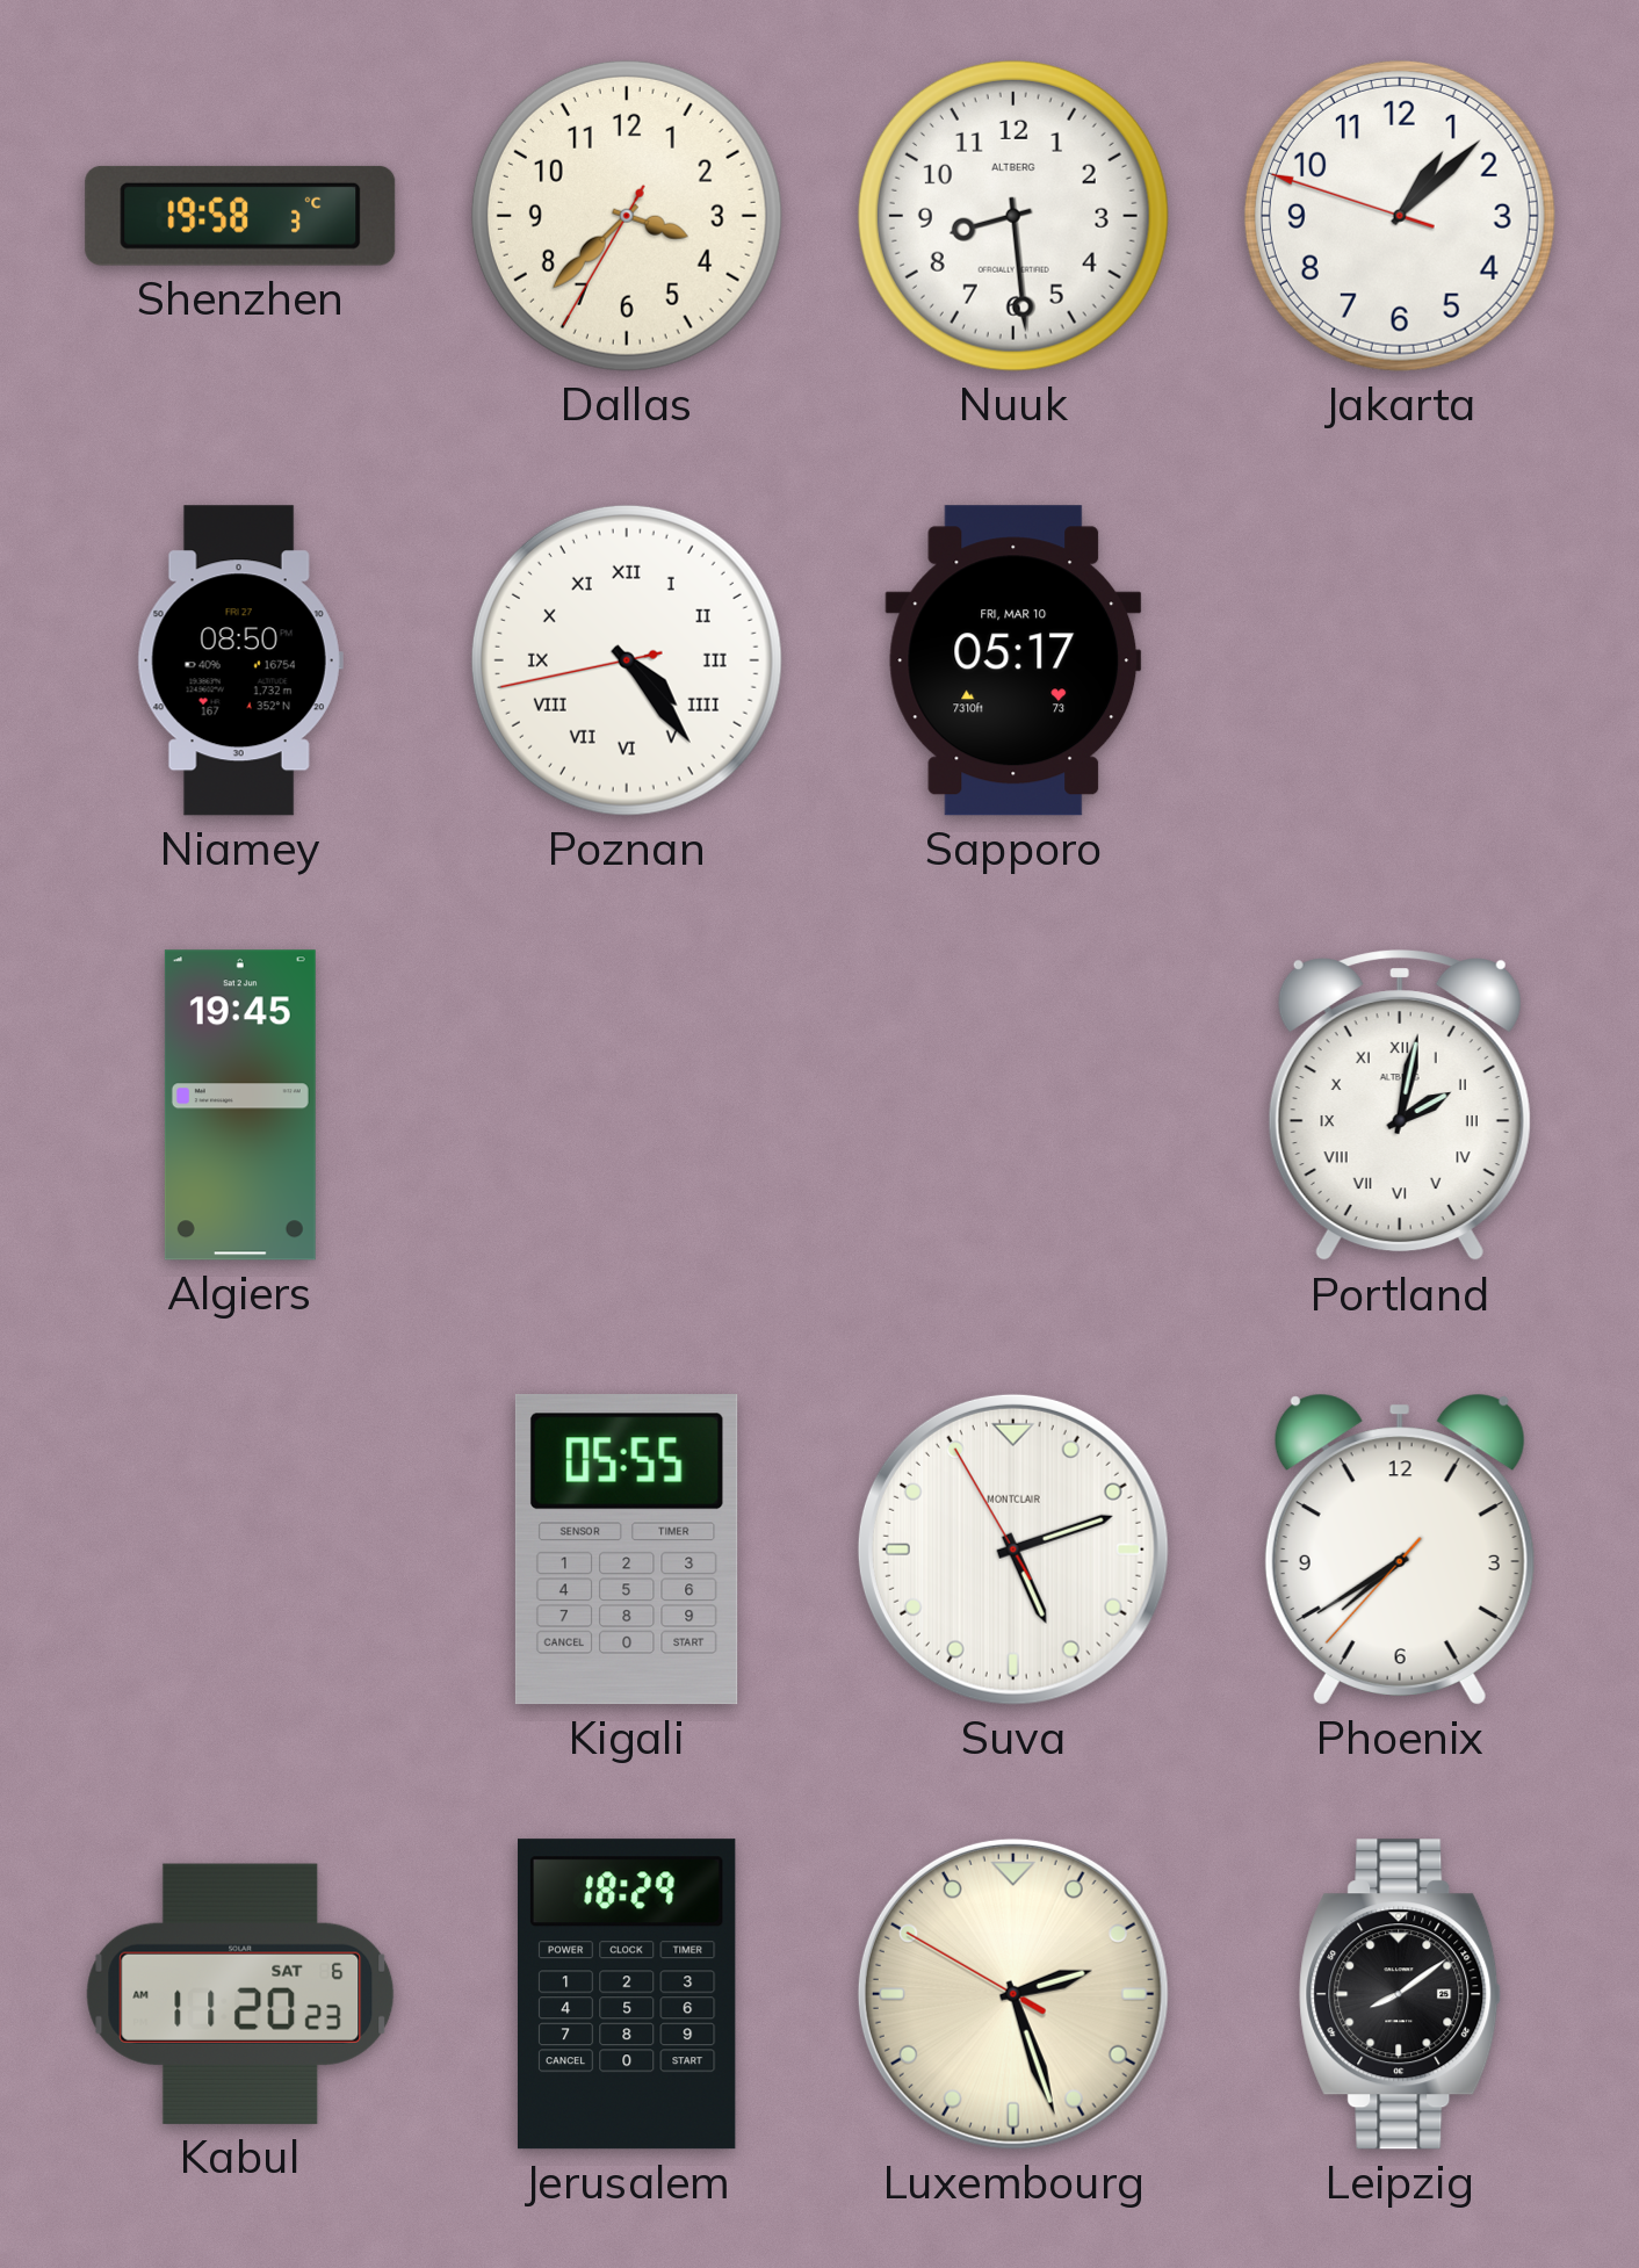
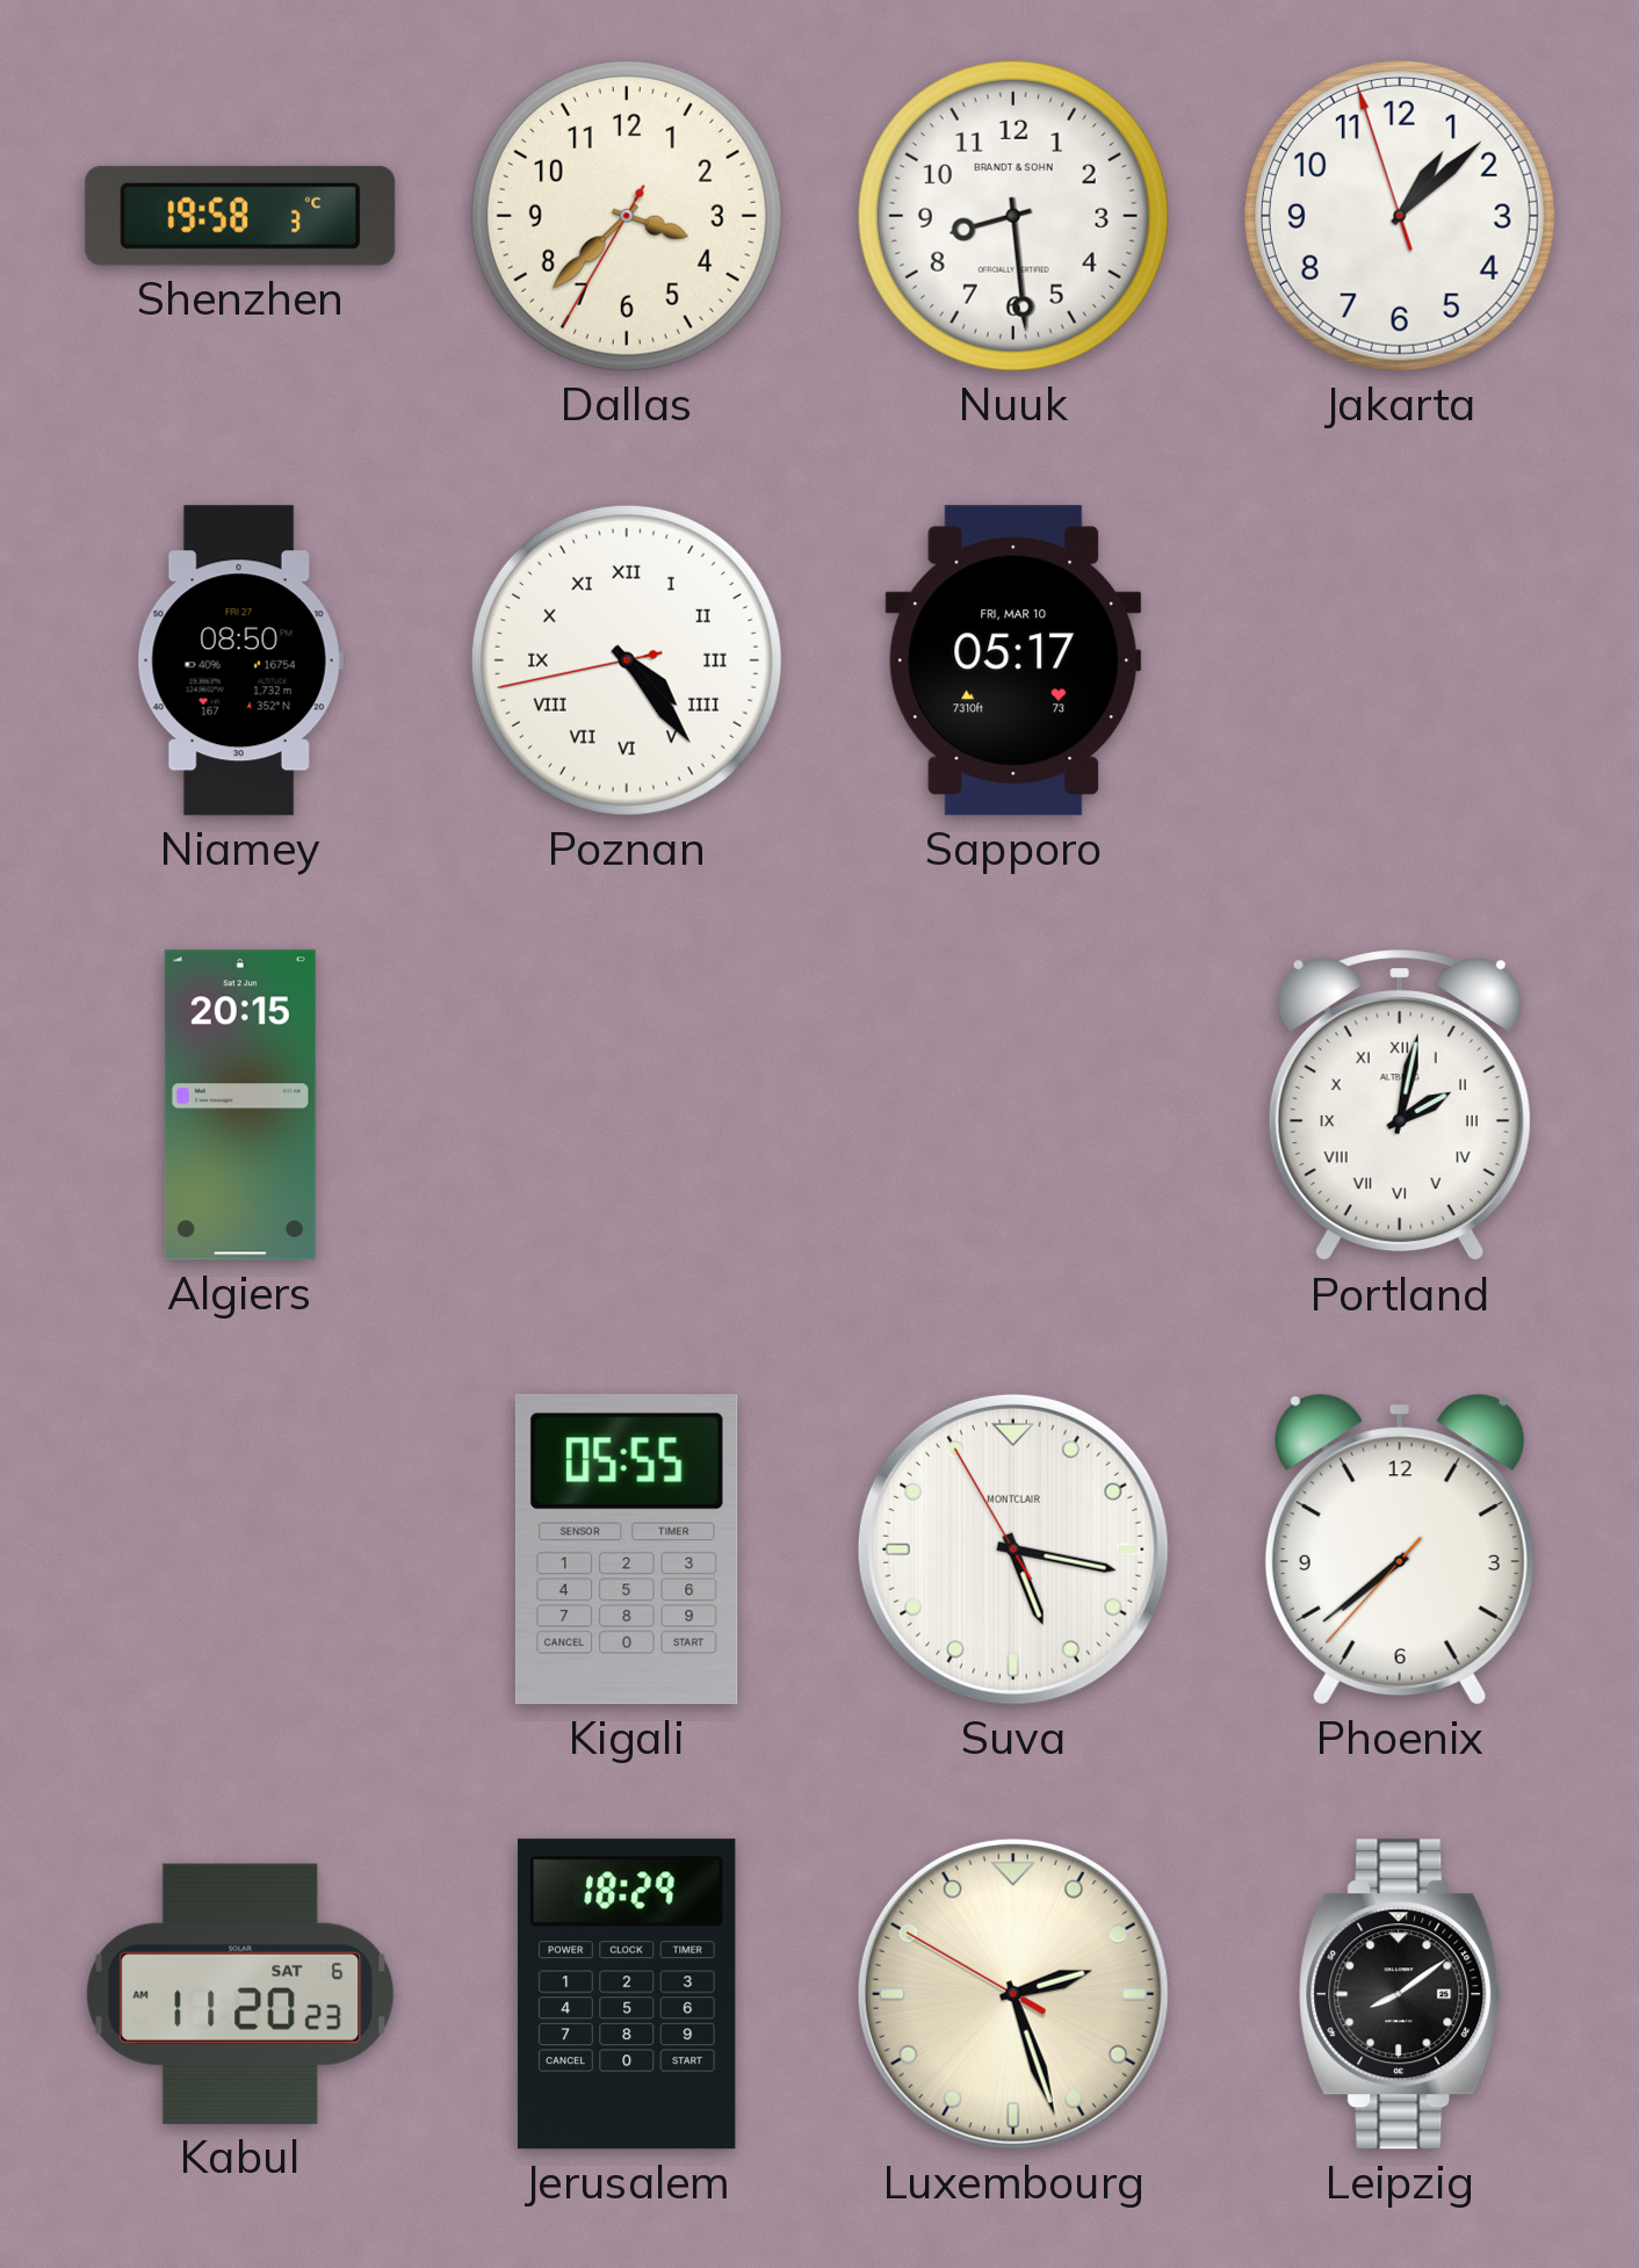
Nuuk brand: ALTBERG -> BRANDT & SOHN (1013, 216)
Jakarta: 1:07:48 -> 1:07:57 (1400, 216)
Algiers: 19:45 -> 20:15 (240, 1105)
Suva: 5:11 -> 5:16 (1013, 1550)
Phoenix: 7:39 -> 7:38 (1400, 1550)
